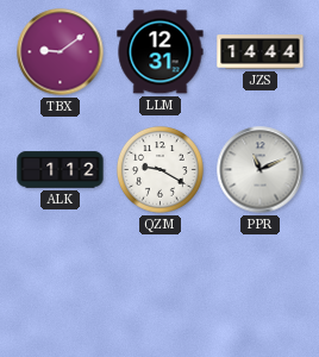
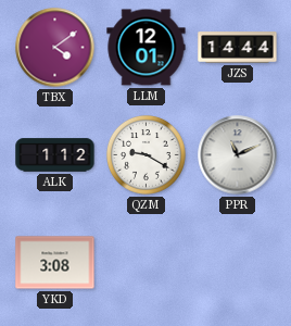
TBX: 9:09 -> 4:09 (55, 48)
LLM: 12:31 -> 12:01 (147, 48)
YKD: none -> 3:08 (55, 263)
